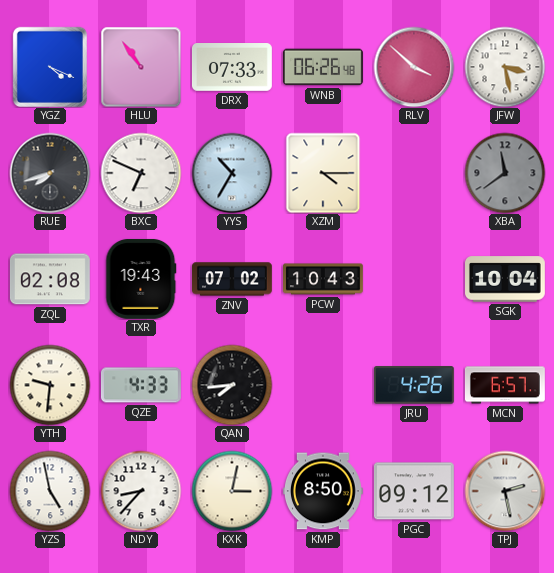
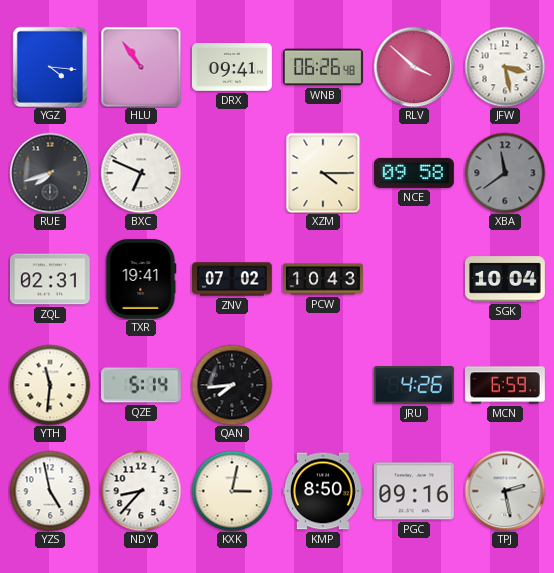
YGZ: 4:19 -> 4:16 (50, 66)
DRX: 07:33 -> 09:41 (232, 68)
YYS: 10:35 -> none (232, 173)
NCE: none -> 09:58 (414, 173)
ZQL: 02:08 -> 02:31 (50, 279)
TXR: 19:43 -> 19:41 (141, 279)
YTH: 9:31 -> 11:31 (50, 385)
QZE: 4:33 -> 5:14 (141, 385)
MCN: 6:57 -> 6:59 (505, 385)
PGC: 09:12 -> 09:16 (414, 491)
